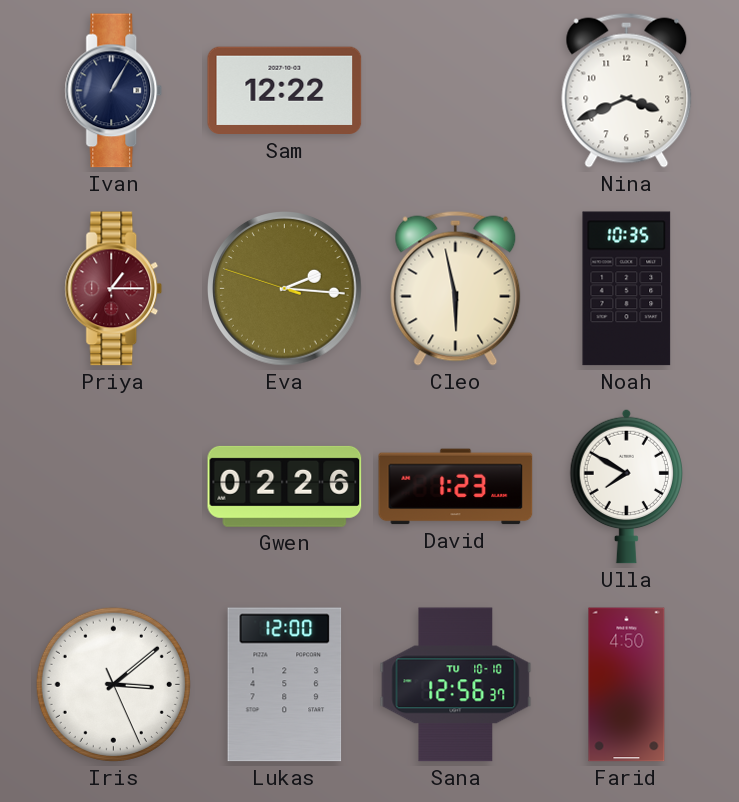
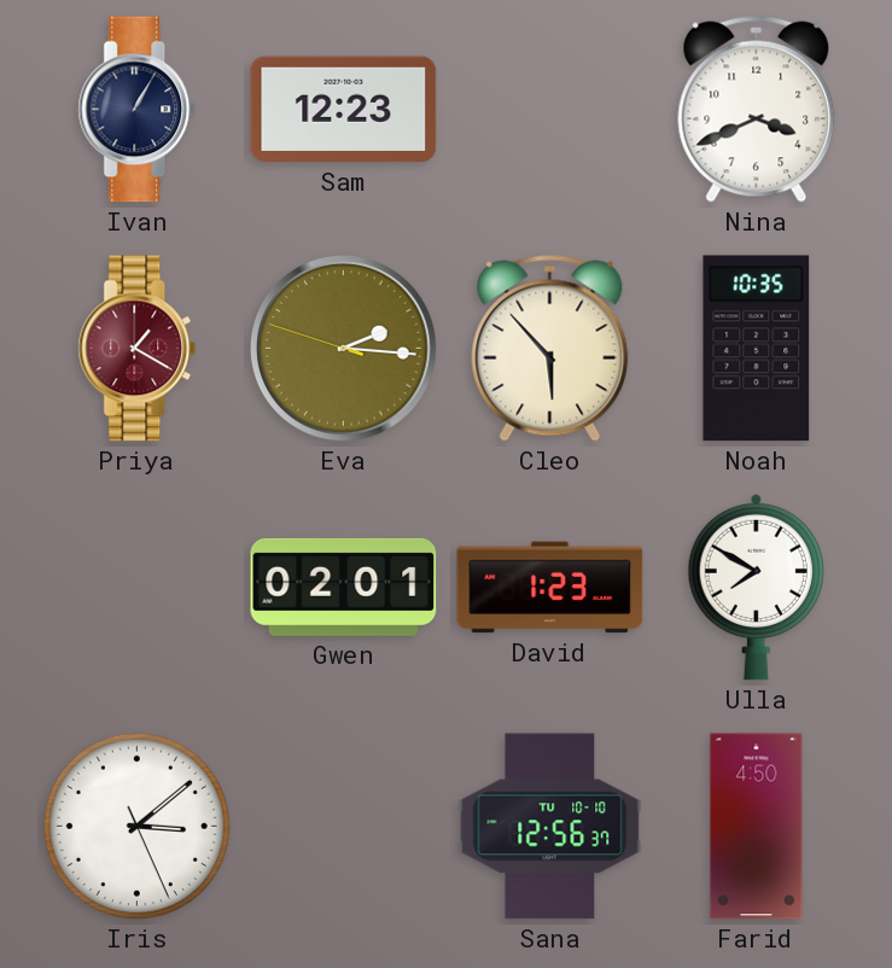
Sam: 12:22 -> 12:23 (344, 110)
Priya: 1:15 -> 1:20 (138, 349)
Cleo: 5:58 -> 5:53 (550, 348)
Gwen: 02:26 -> 02:01 (344, 587)
Lukas: 12:00 -> none (285, 685)
